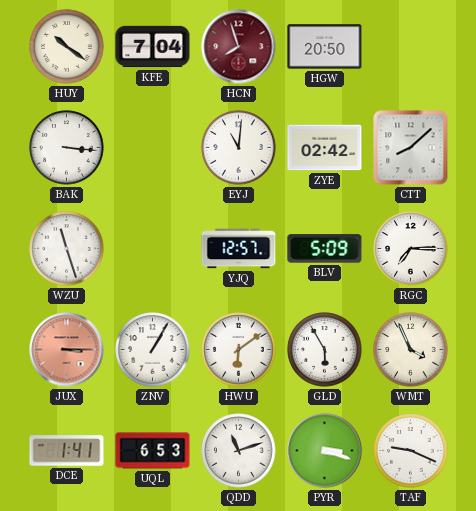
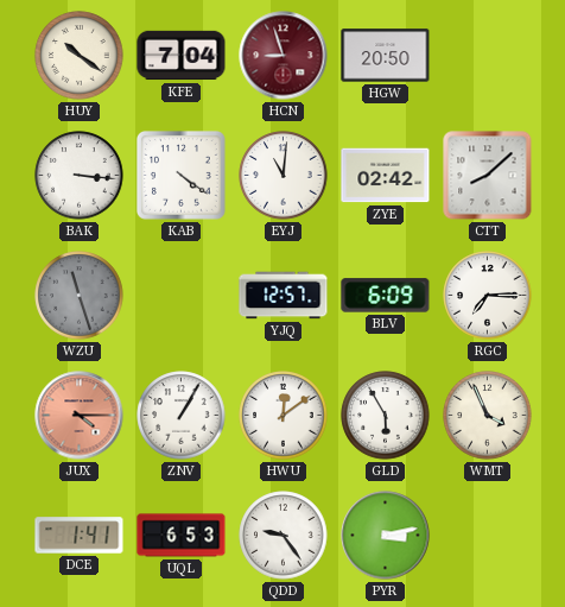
HCN: 7:57 -> 8:57 (284, 56)
KAB: none -> 4:21 (180, 175)
WZU dial: white -> grey (80, 296)
BLV: 5:09 -> 6:09 (386, 296)
JUX: 3:15 -> 4:15 (80, 416)
HWU: 6:09 -> 12:09 (284, 416)
QDD: 11:12 -> 9:24 (284, 536)
PYR: 3:18 -> 3:13 (386, 536)
TAF: 9:19 -> none (411, 451)
